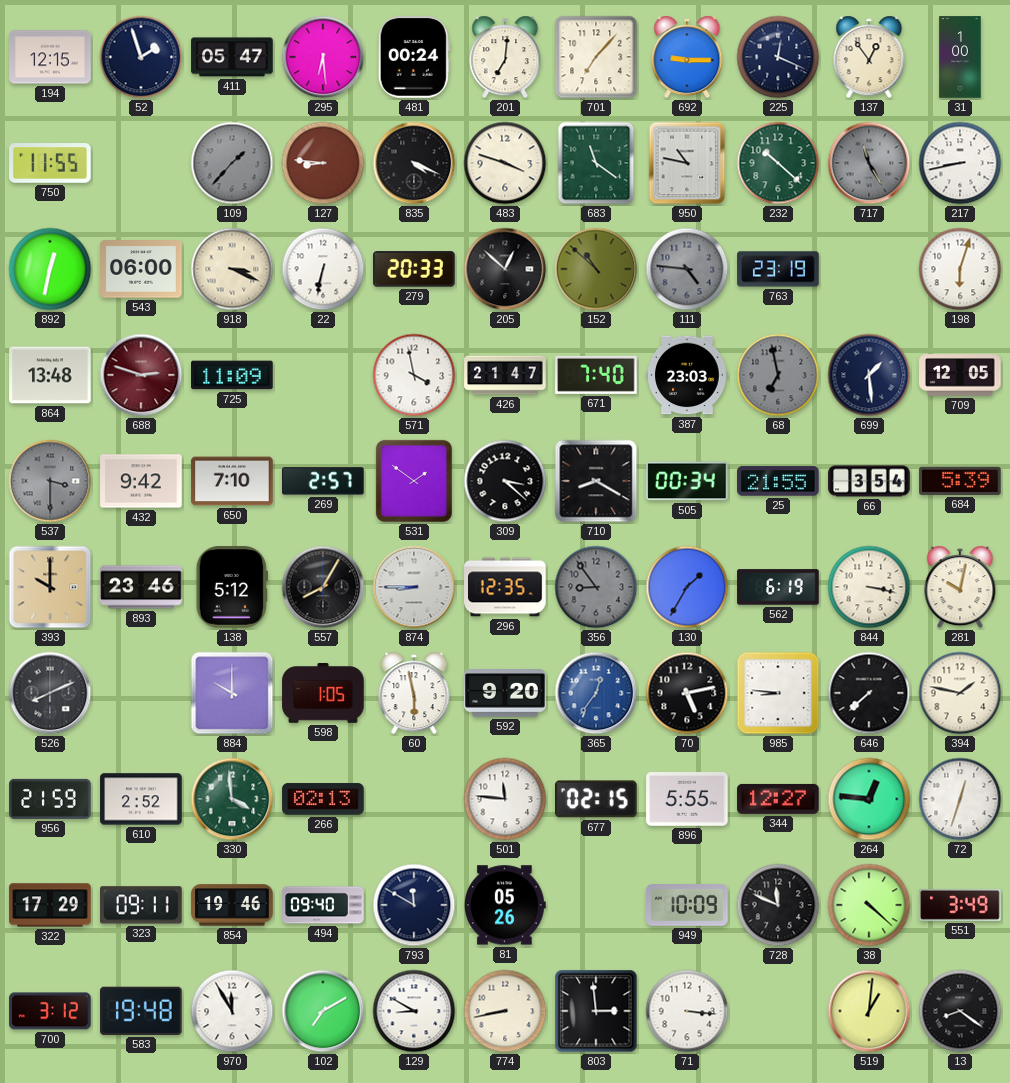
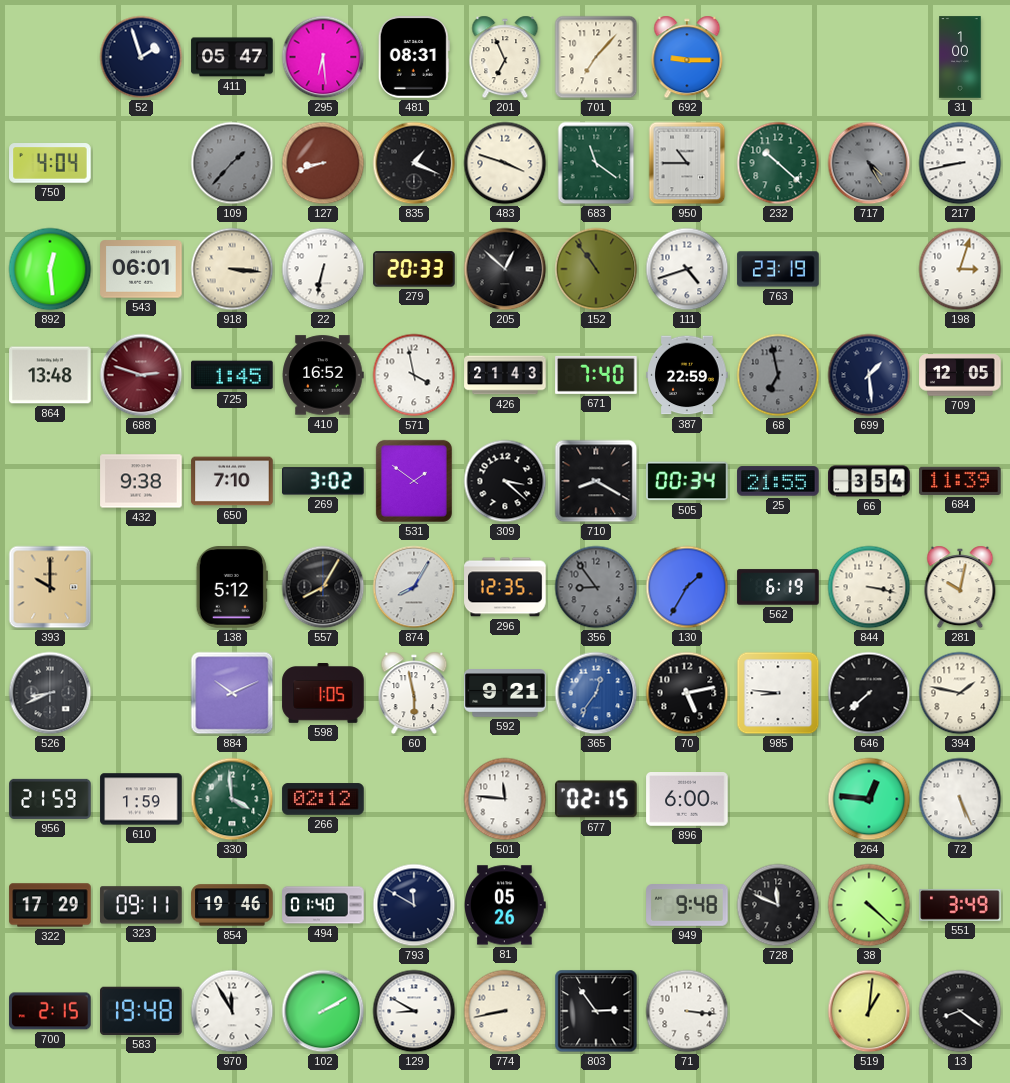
194: 12:15 -> none (50, 57)
481: 00:24 -> 08:31 (414, 57)
201: 7:01 -> 6:56 (505, 57)
225: 12:19 -> none (778, 57)
137: 12:54 -> none (869, 57)
750: 11:55 -> 4:04 (50, 163)
127: 8:46 -> 8:42 (323, 163)
835: 4:19 -> 1:19 (414, 163)
950: 10:47 -> 10:45 (687, 163)
717: 11:25 -> 4:25 (869, 163)
892: 12:32 -> 12:29 (50, 269)
543: 06:00 -> 06:01 (141, 269)
918: 3:19 -> 3:16 (232, 269)
152: 10:52 -> 10:54 (596, 269)
111: 4:46 -> 4:42 (687, 269)
111 dial: grey -> white (687, 269)
198: 6:03 -> 3:03 (960, 269)
725: 11:09 -> 1:45 (232, 375)
410: none -> 16:52 (323, 375)
426: 21:47 -> 21:43 (505, 375)
387: 23:03 -> 22:59 (687, 375)
537: 3:30 -> none (50, 481)
432: 9:42 -> 9:38 (141, 481)
269: 2:57 -> 3:02 (323, 481)
684: 5:39 -> 11:39 (960, 481)
893: 23:46 -> none (141, 587)
874: 8:45 -> 8:05 (414, 587)
526: 8:11 -> 8:41 (50, 693)
884: 10:00 -> 10:11 (232, 693)
592: 9:20 -> 9:21 (505, 694)
610: 2:52 -> 1:59 (141, 799)
266: 02:13 -> 02:12 (323, 799)
896: 5:55 -> 6:00 (687, 800)
344: 12:27 -> none (778, 799)
72: 12:33 -> 5:26 (960, 799)
494: 09:40 -> 01:40 (323, 905)
949: 10:09 -> 9:48 (687, 906)
700: 3:12 -> 2:15 (50, 1011)
102: 7:10 -> 2:10 (323, 1011)
803: 2:59 -> 2:54 (596, 1011)
